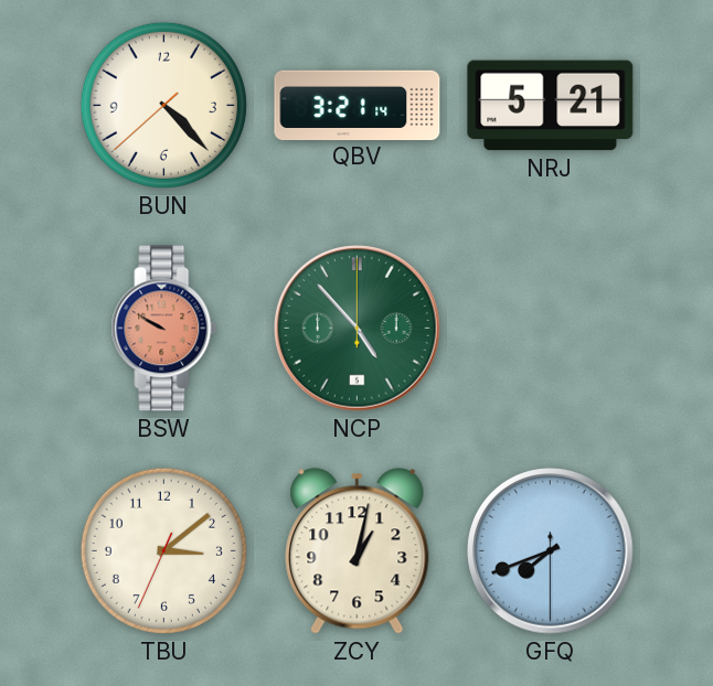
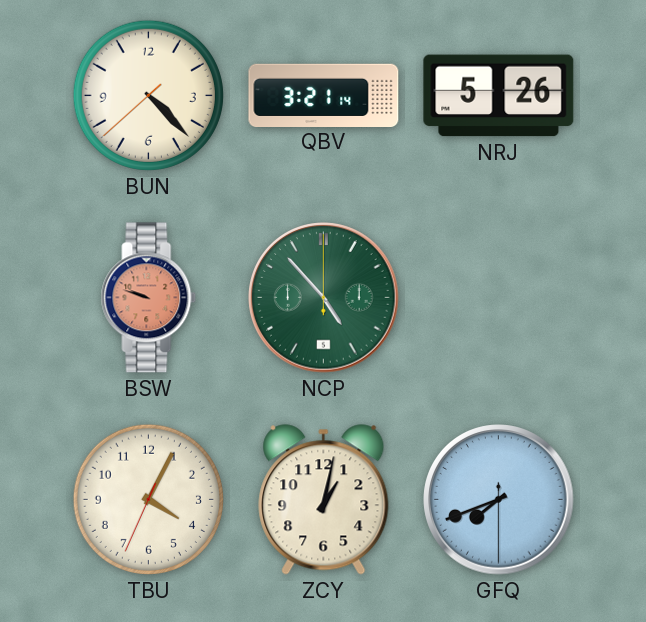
NRJ: 5:21 -> 5:26 (499, 96)
BSW: 9:50 -> 9:48 (149, 298)
TBU: 3:08 -> 4:04 (148, 499)
